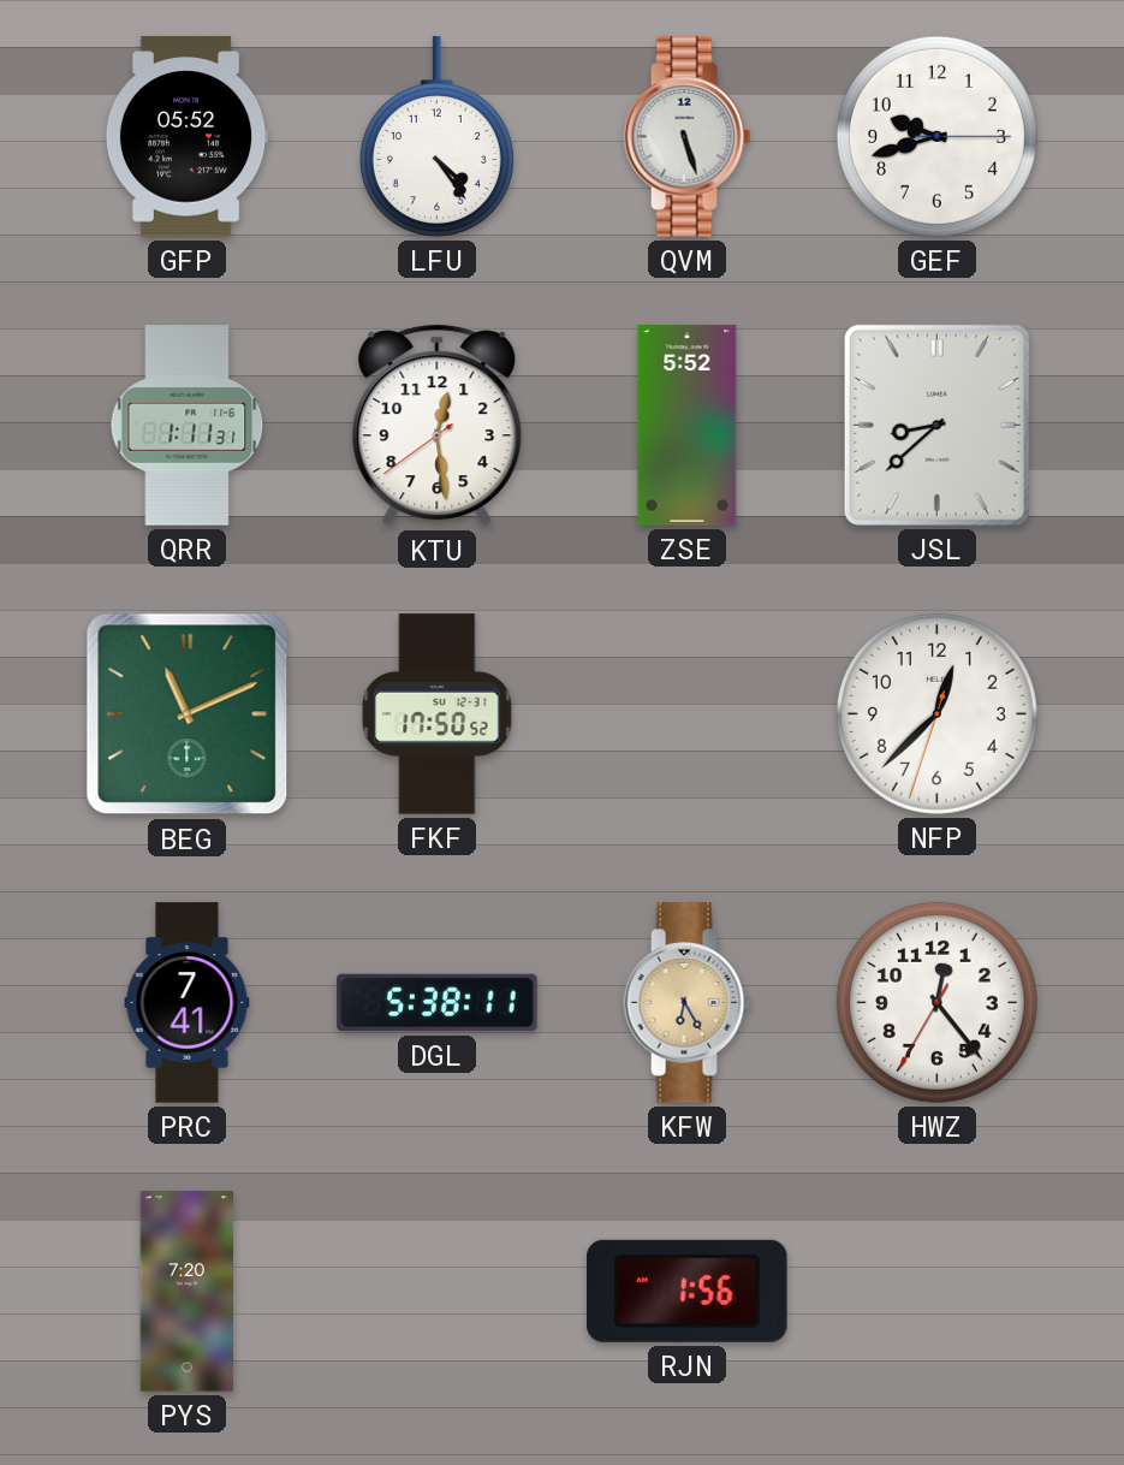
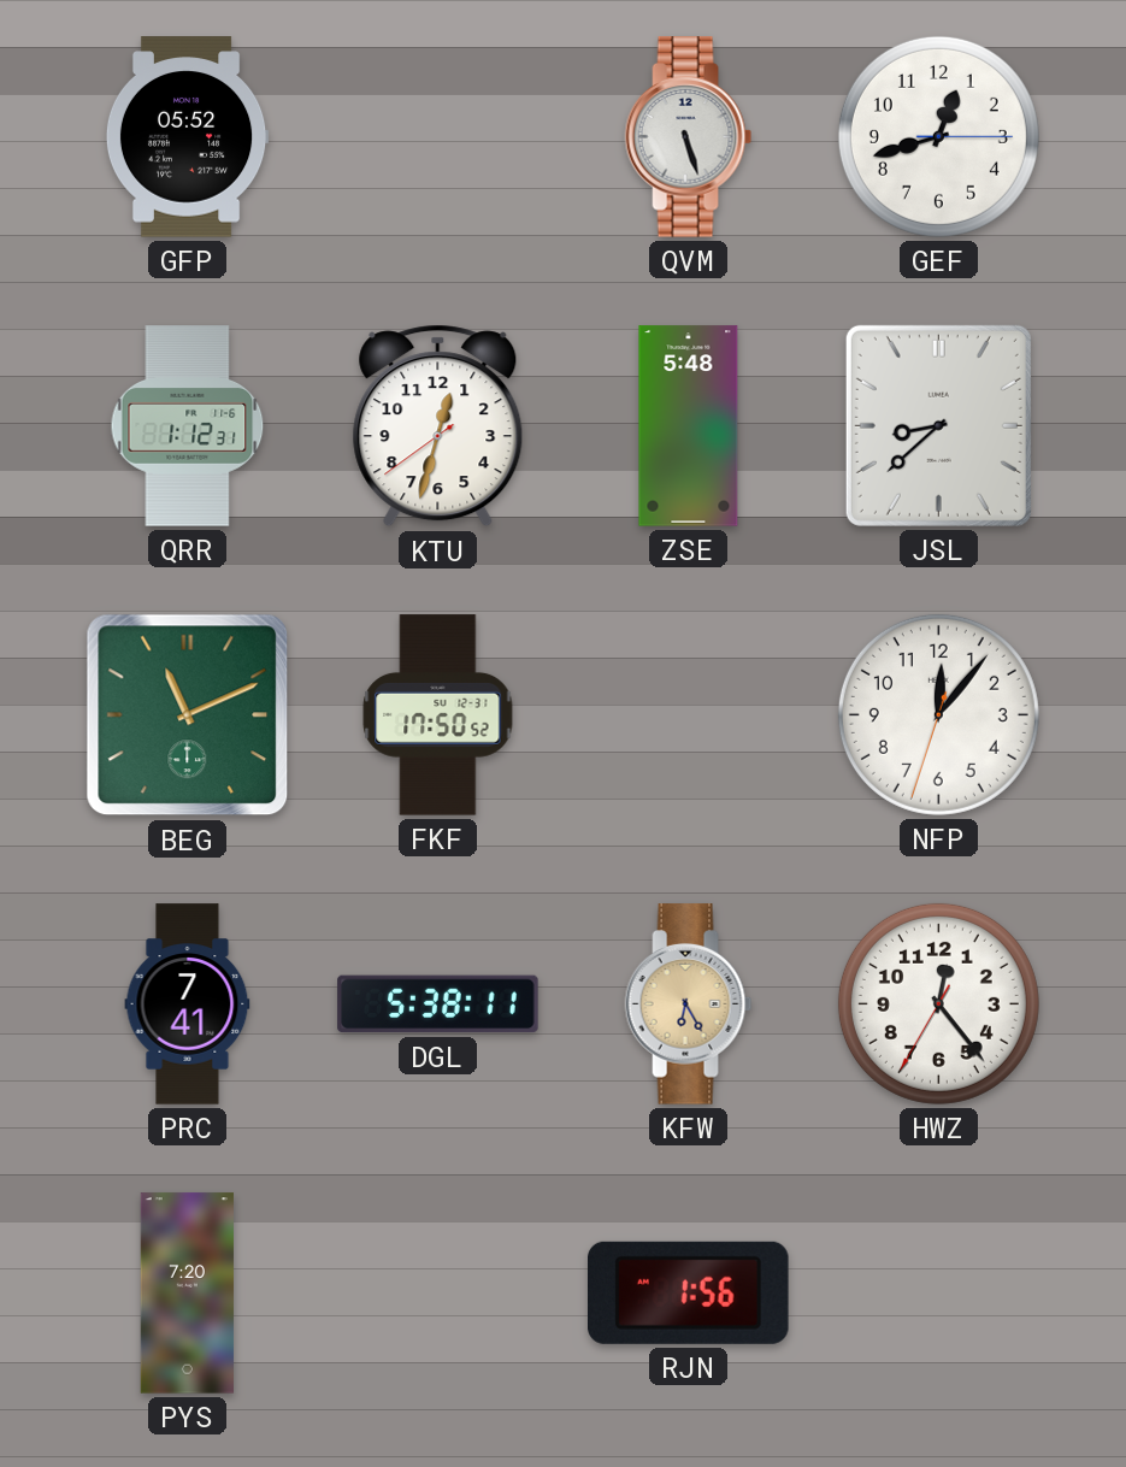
LFU: 4:24 -> none (436, 137)
GEF: 9:42 -> 12:42 (938, 136)
QRR: 1:11 -> 1:12 (188, 426)
KTU: 12:28 -> 12:32 (438, 426)
ZSE: 5:52 -> 5:48 (689, 426)
NFP: 12:37 -> 12:06 (938, 714)
